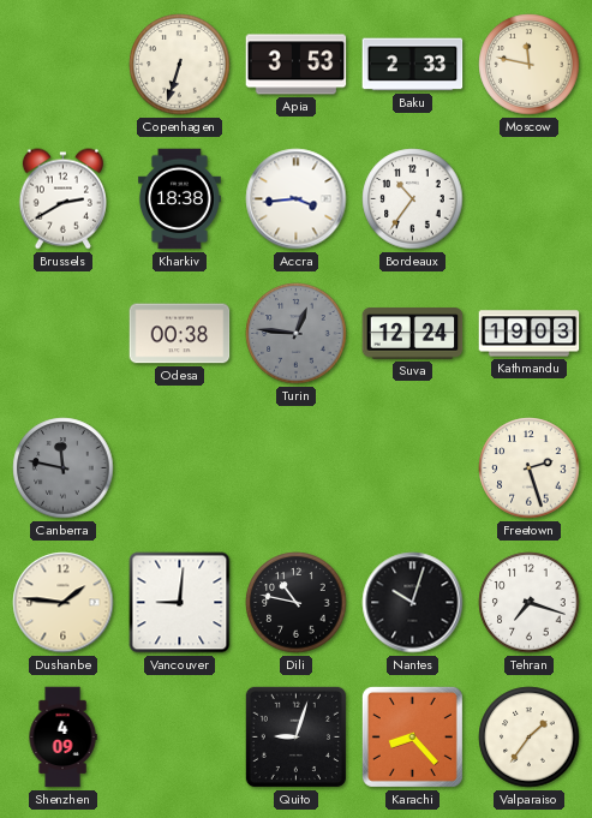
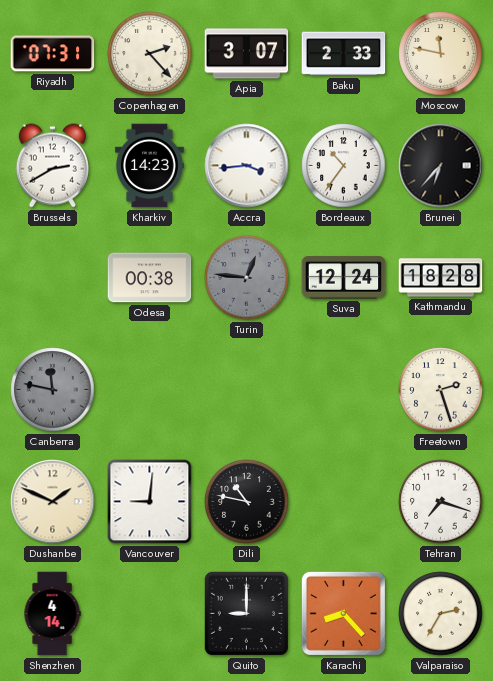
Riyadh: none -> 07:31 (53, 54)
Copenhagen: 6:33 -> 2:23 (150, 54)
Apia: 3:53 -> 3:07 (247, 54)
Kharkiv: 18:38 -> 14:23 (149, 166)
Brunei: none -> 6:37 (441, 166)
Kathmandu: 19:03 -> 18:28 (441, 278)
Dushanbe: 1:46 -> 1:49 (53, 502)
Nantes: 10:03 -> none (413, 603)
Shenzhen: 4:09 -> 4:14 (52, 614)
Quito: 9:03 -> 9:00 (246, 613)
Valparaiso: 1:36 -> 2:35 (441, 614)
